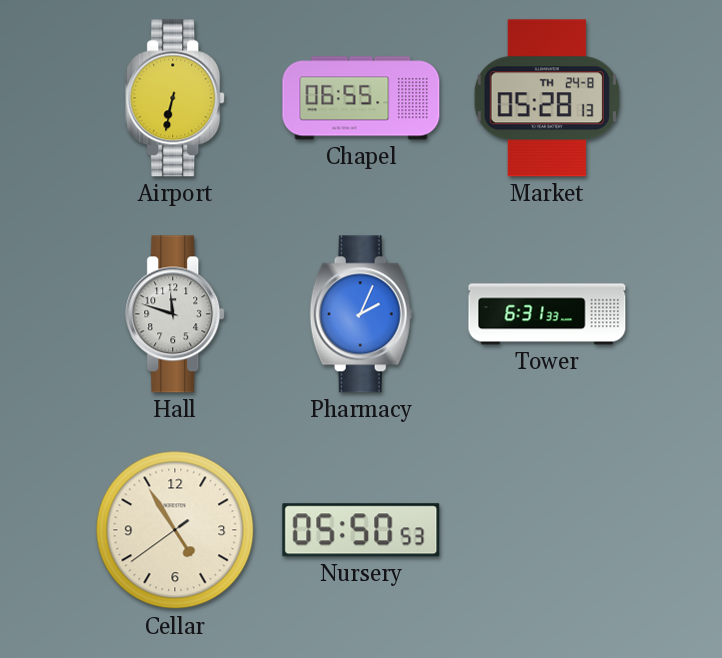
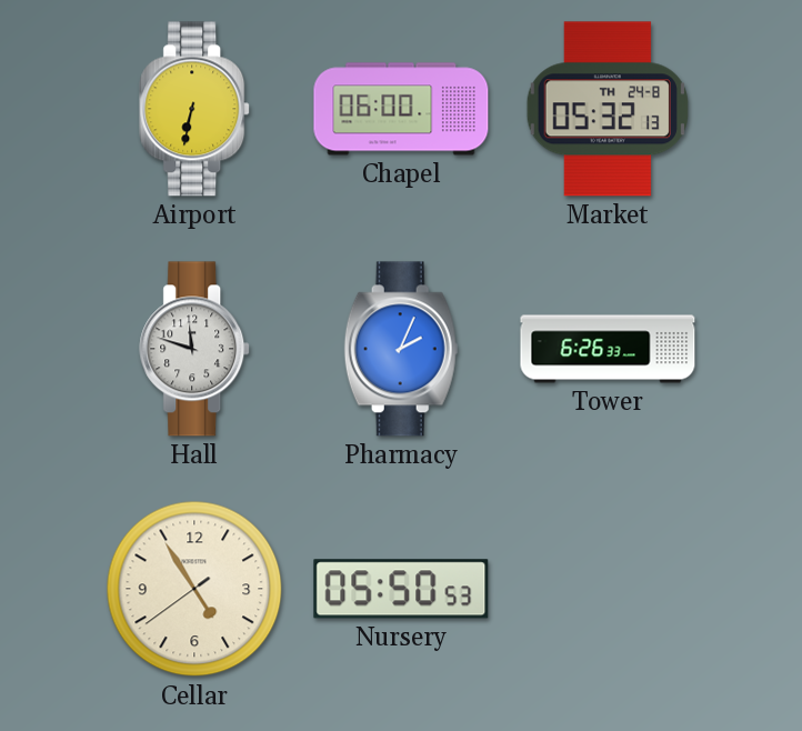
Chapel: 06:55 -> 06:00 (401, 109)
Market: 05:28 -> 05:32 (608, 109)
Tower: 6:31 -> 6:26 (608, 349)
